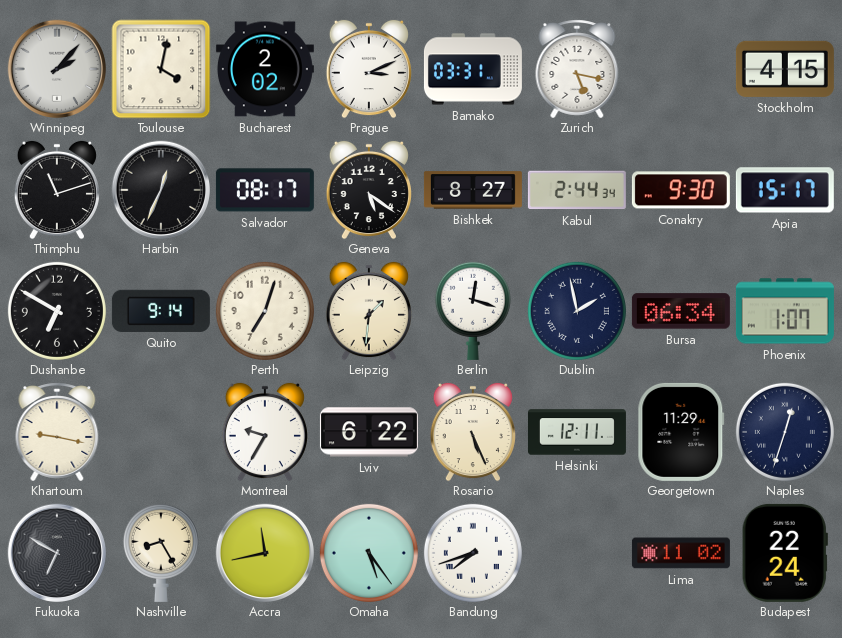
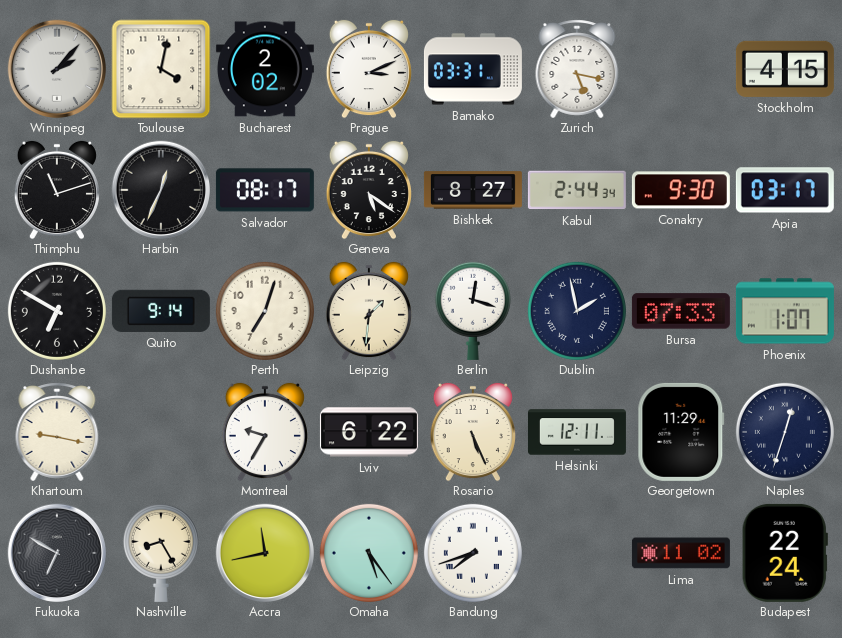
Apia: 15:17 -> 03:17 (785, 190)
Bursa: 06:34 -> 07:33 (681, 311)
